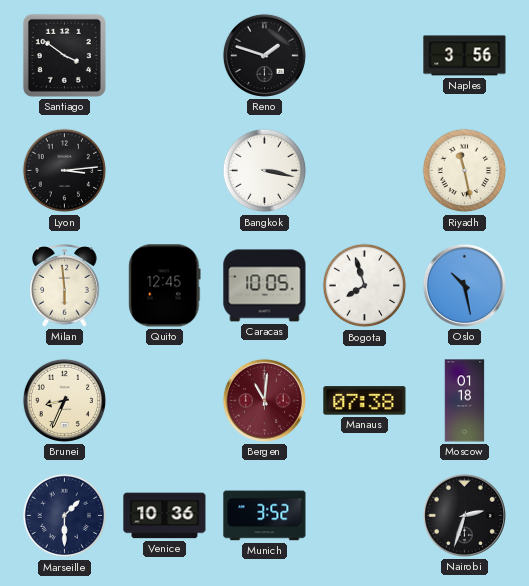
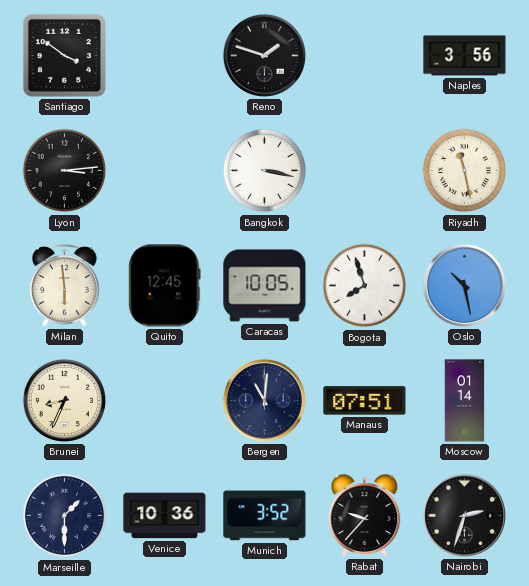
Bergen dial: burgundy -> navy (264, 400)
Manaus: 07:38 -> 07:51 (365, 401)
Moscow: 01:18 -> 01:14 (465, 401)
Rabat: none -> 9:37 (365, 516)
